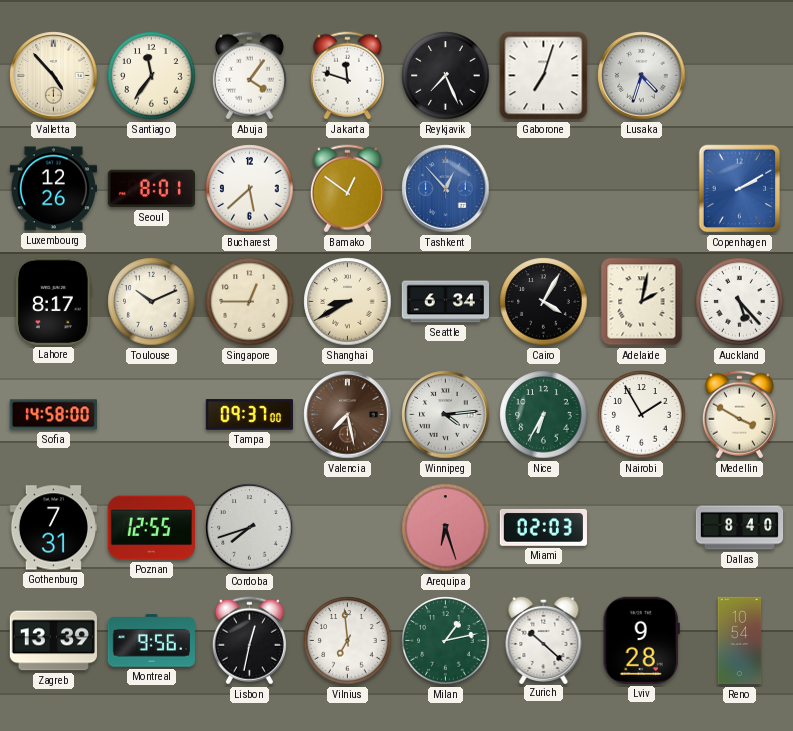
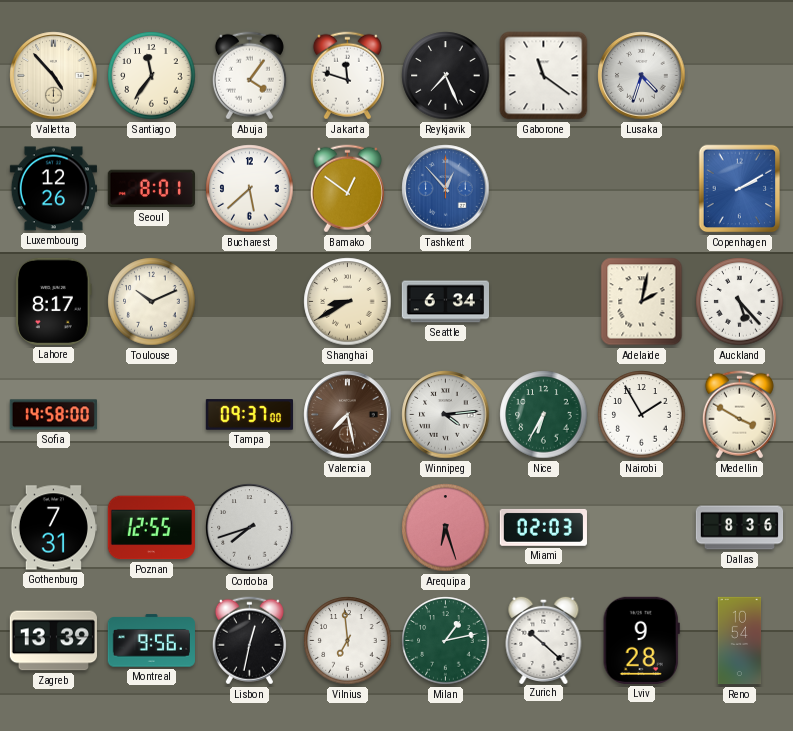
Gaborone: 7:03 -> 11:21 (544, 76)
Singapore: 12:45 -> none (250, 302)
Cairo: 4:05 -> none (544, 302)
Dallas: 8:40 -> 8:36 (740, 528)
